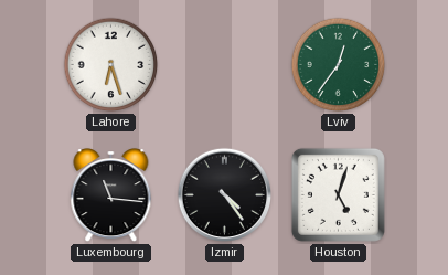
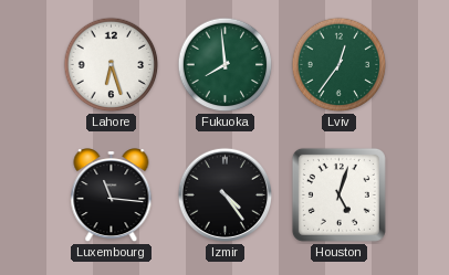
Fukuoka: none -> 7:59 (226, 65)
